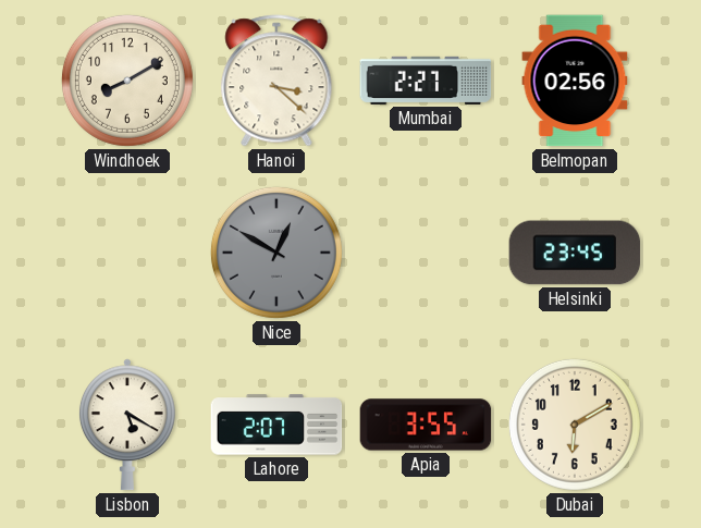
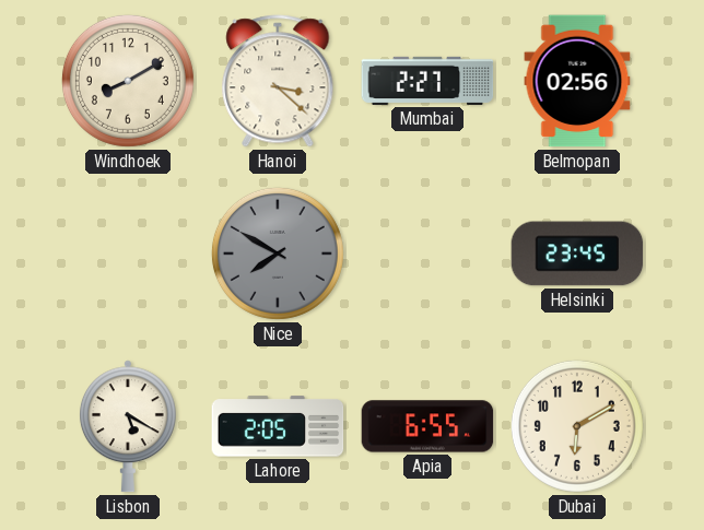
Nice: 12:50 -> 7:50 (278, 254)
Lahore: 2:07 -> 2:05 (278, 426)
Apia: 3:55 -> 6:55 (427, 426)
